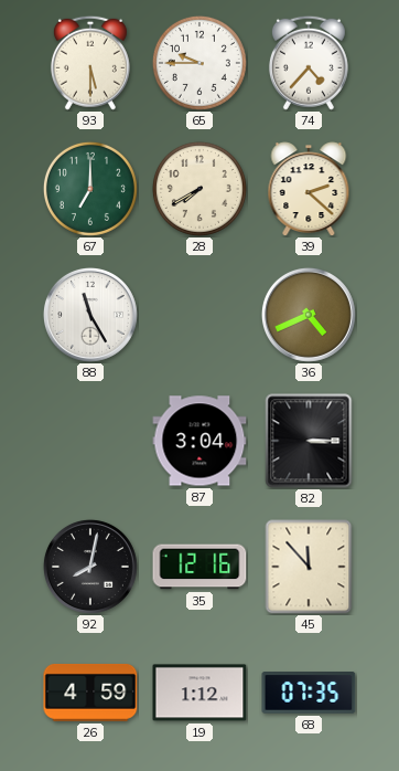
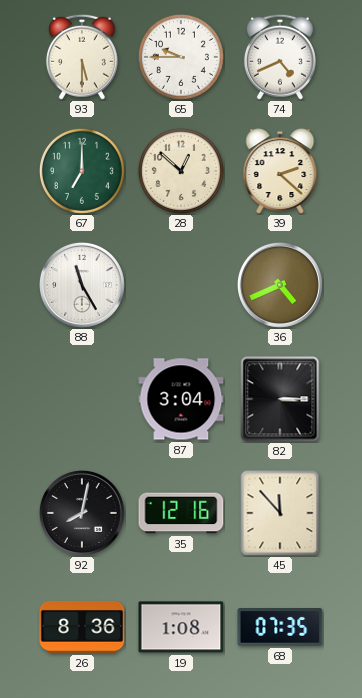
74: 4:37 -> 4:41 (280, 57)
28: 7:40 -> 12:52 (181, 171)
26: 4:59 -> 8:36 (82, 627)
19: 1:12 -> 1:08 (181, 627)
